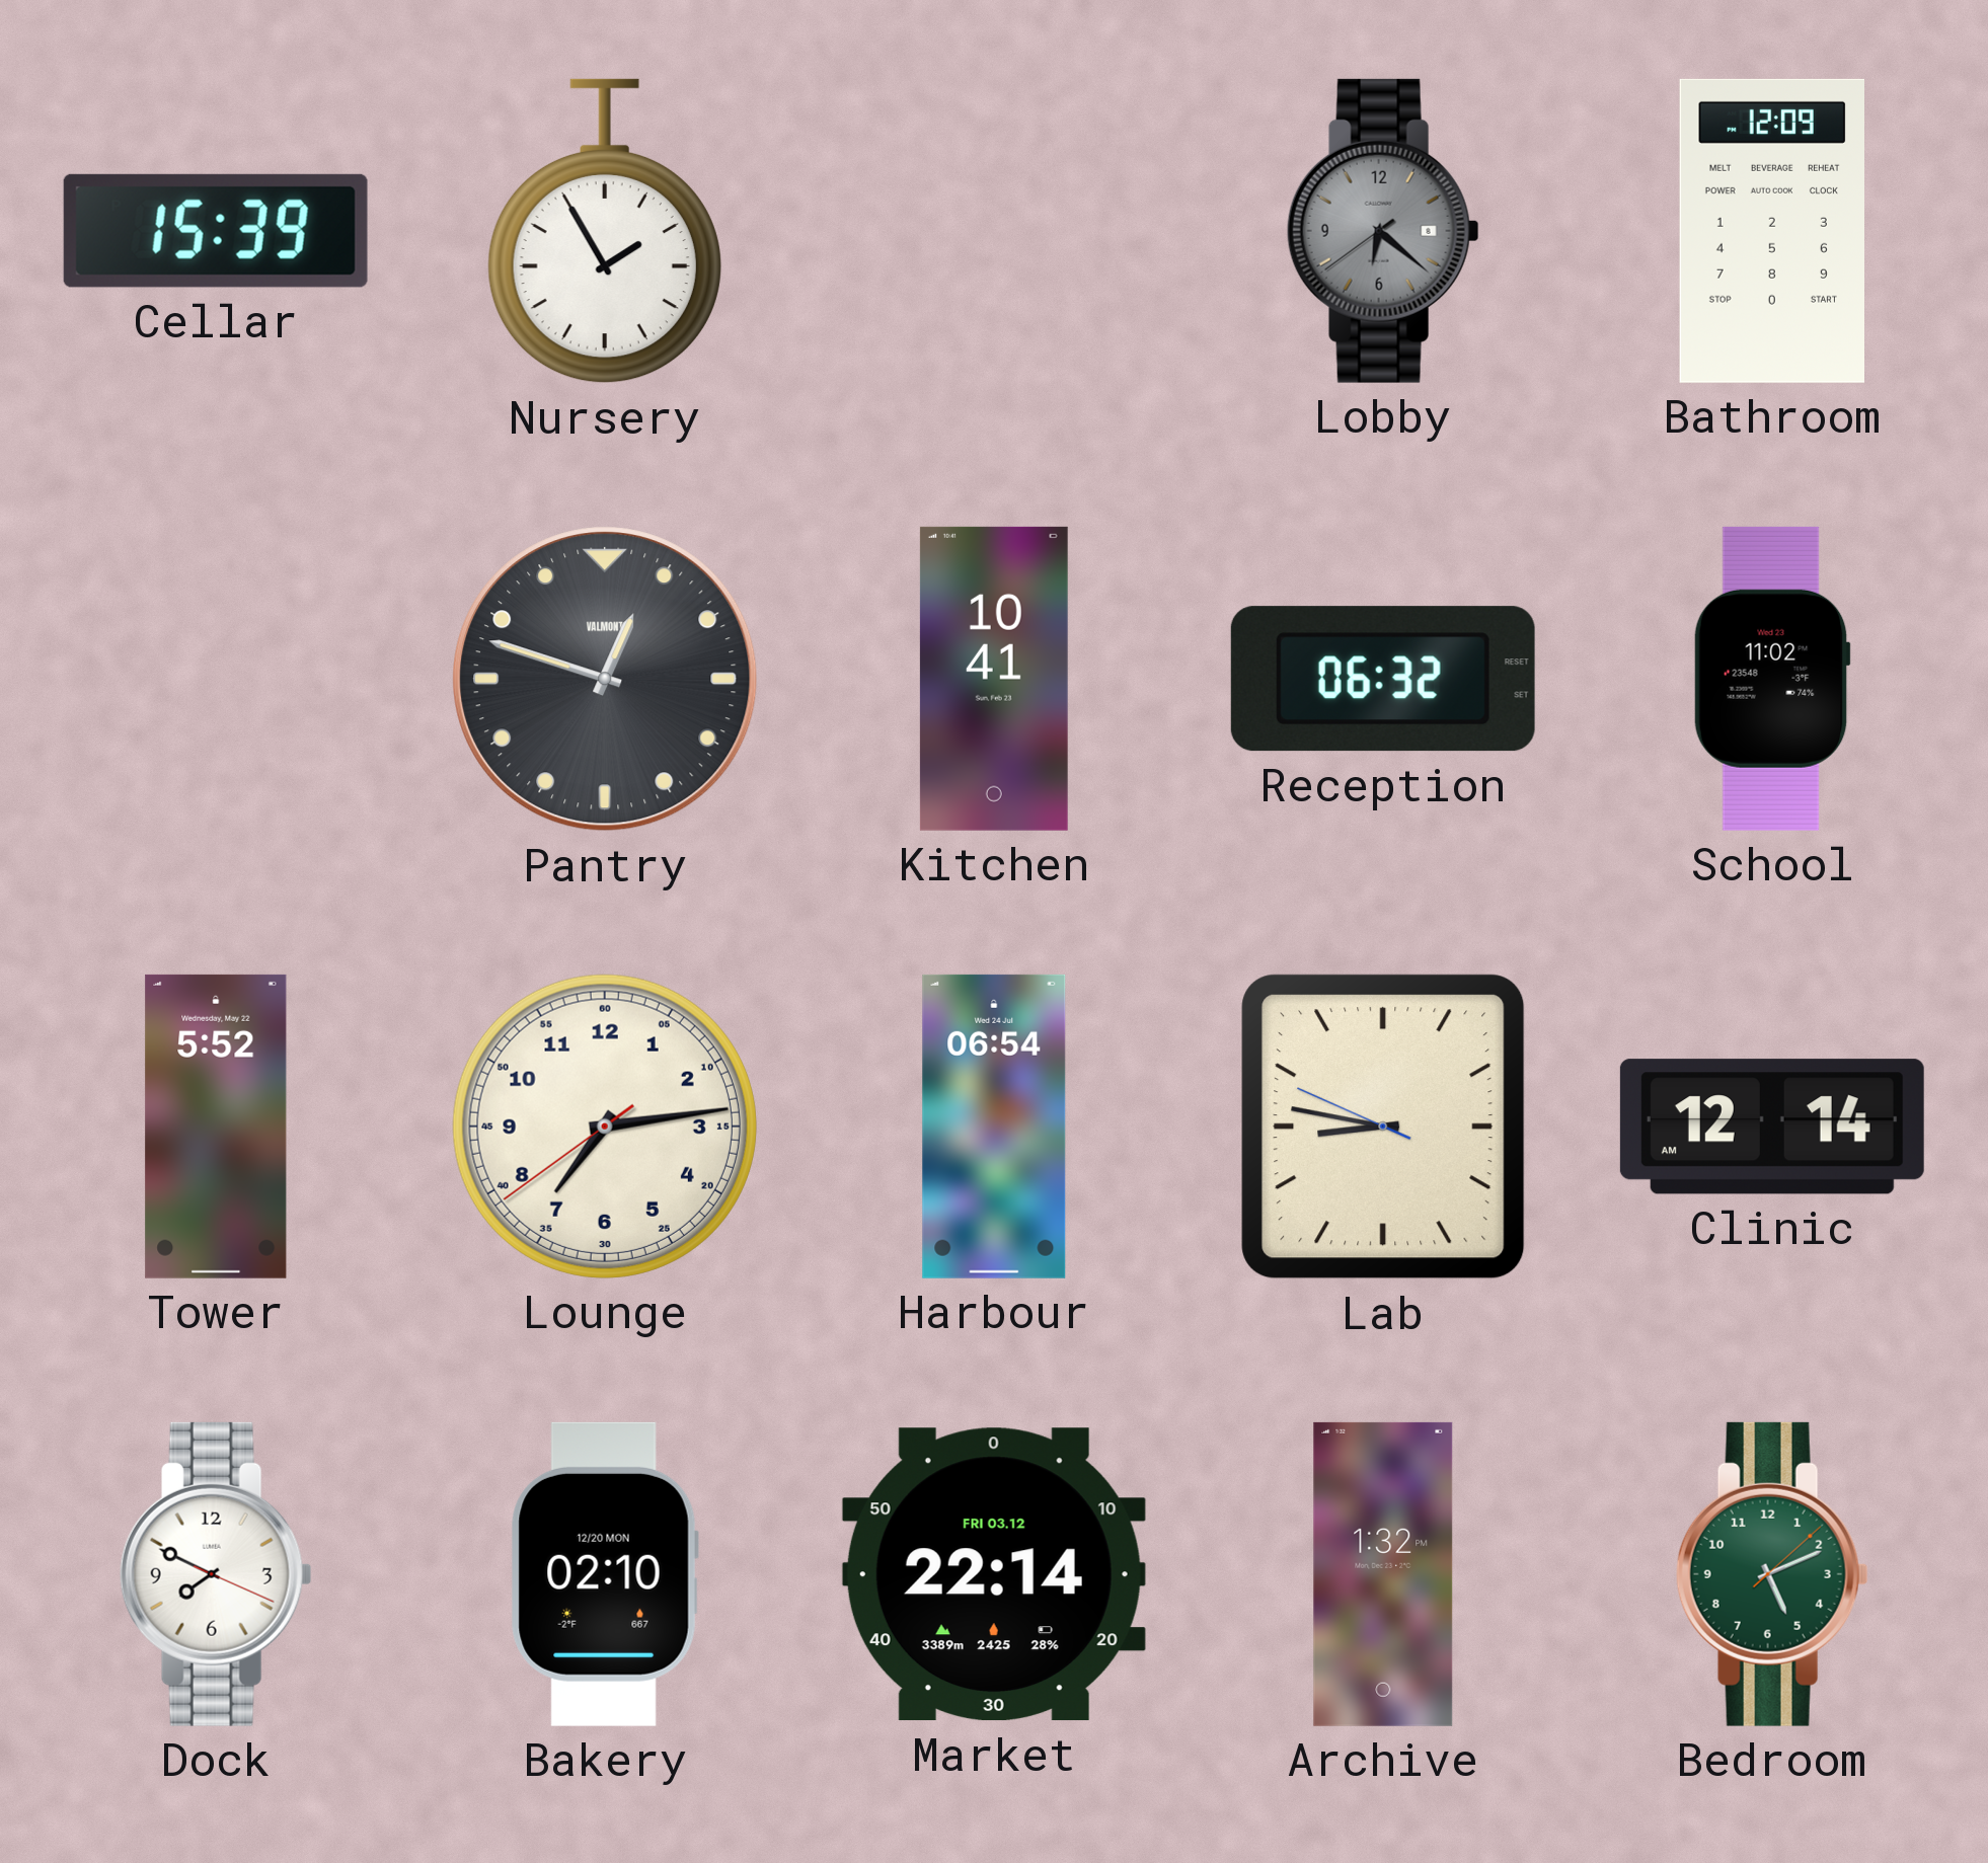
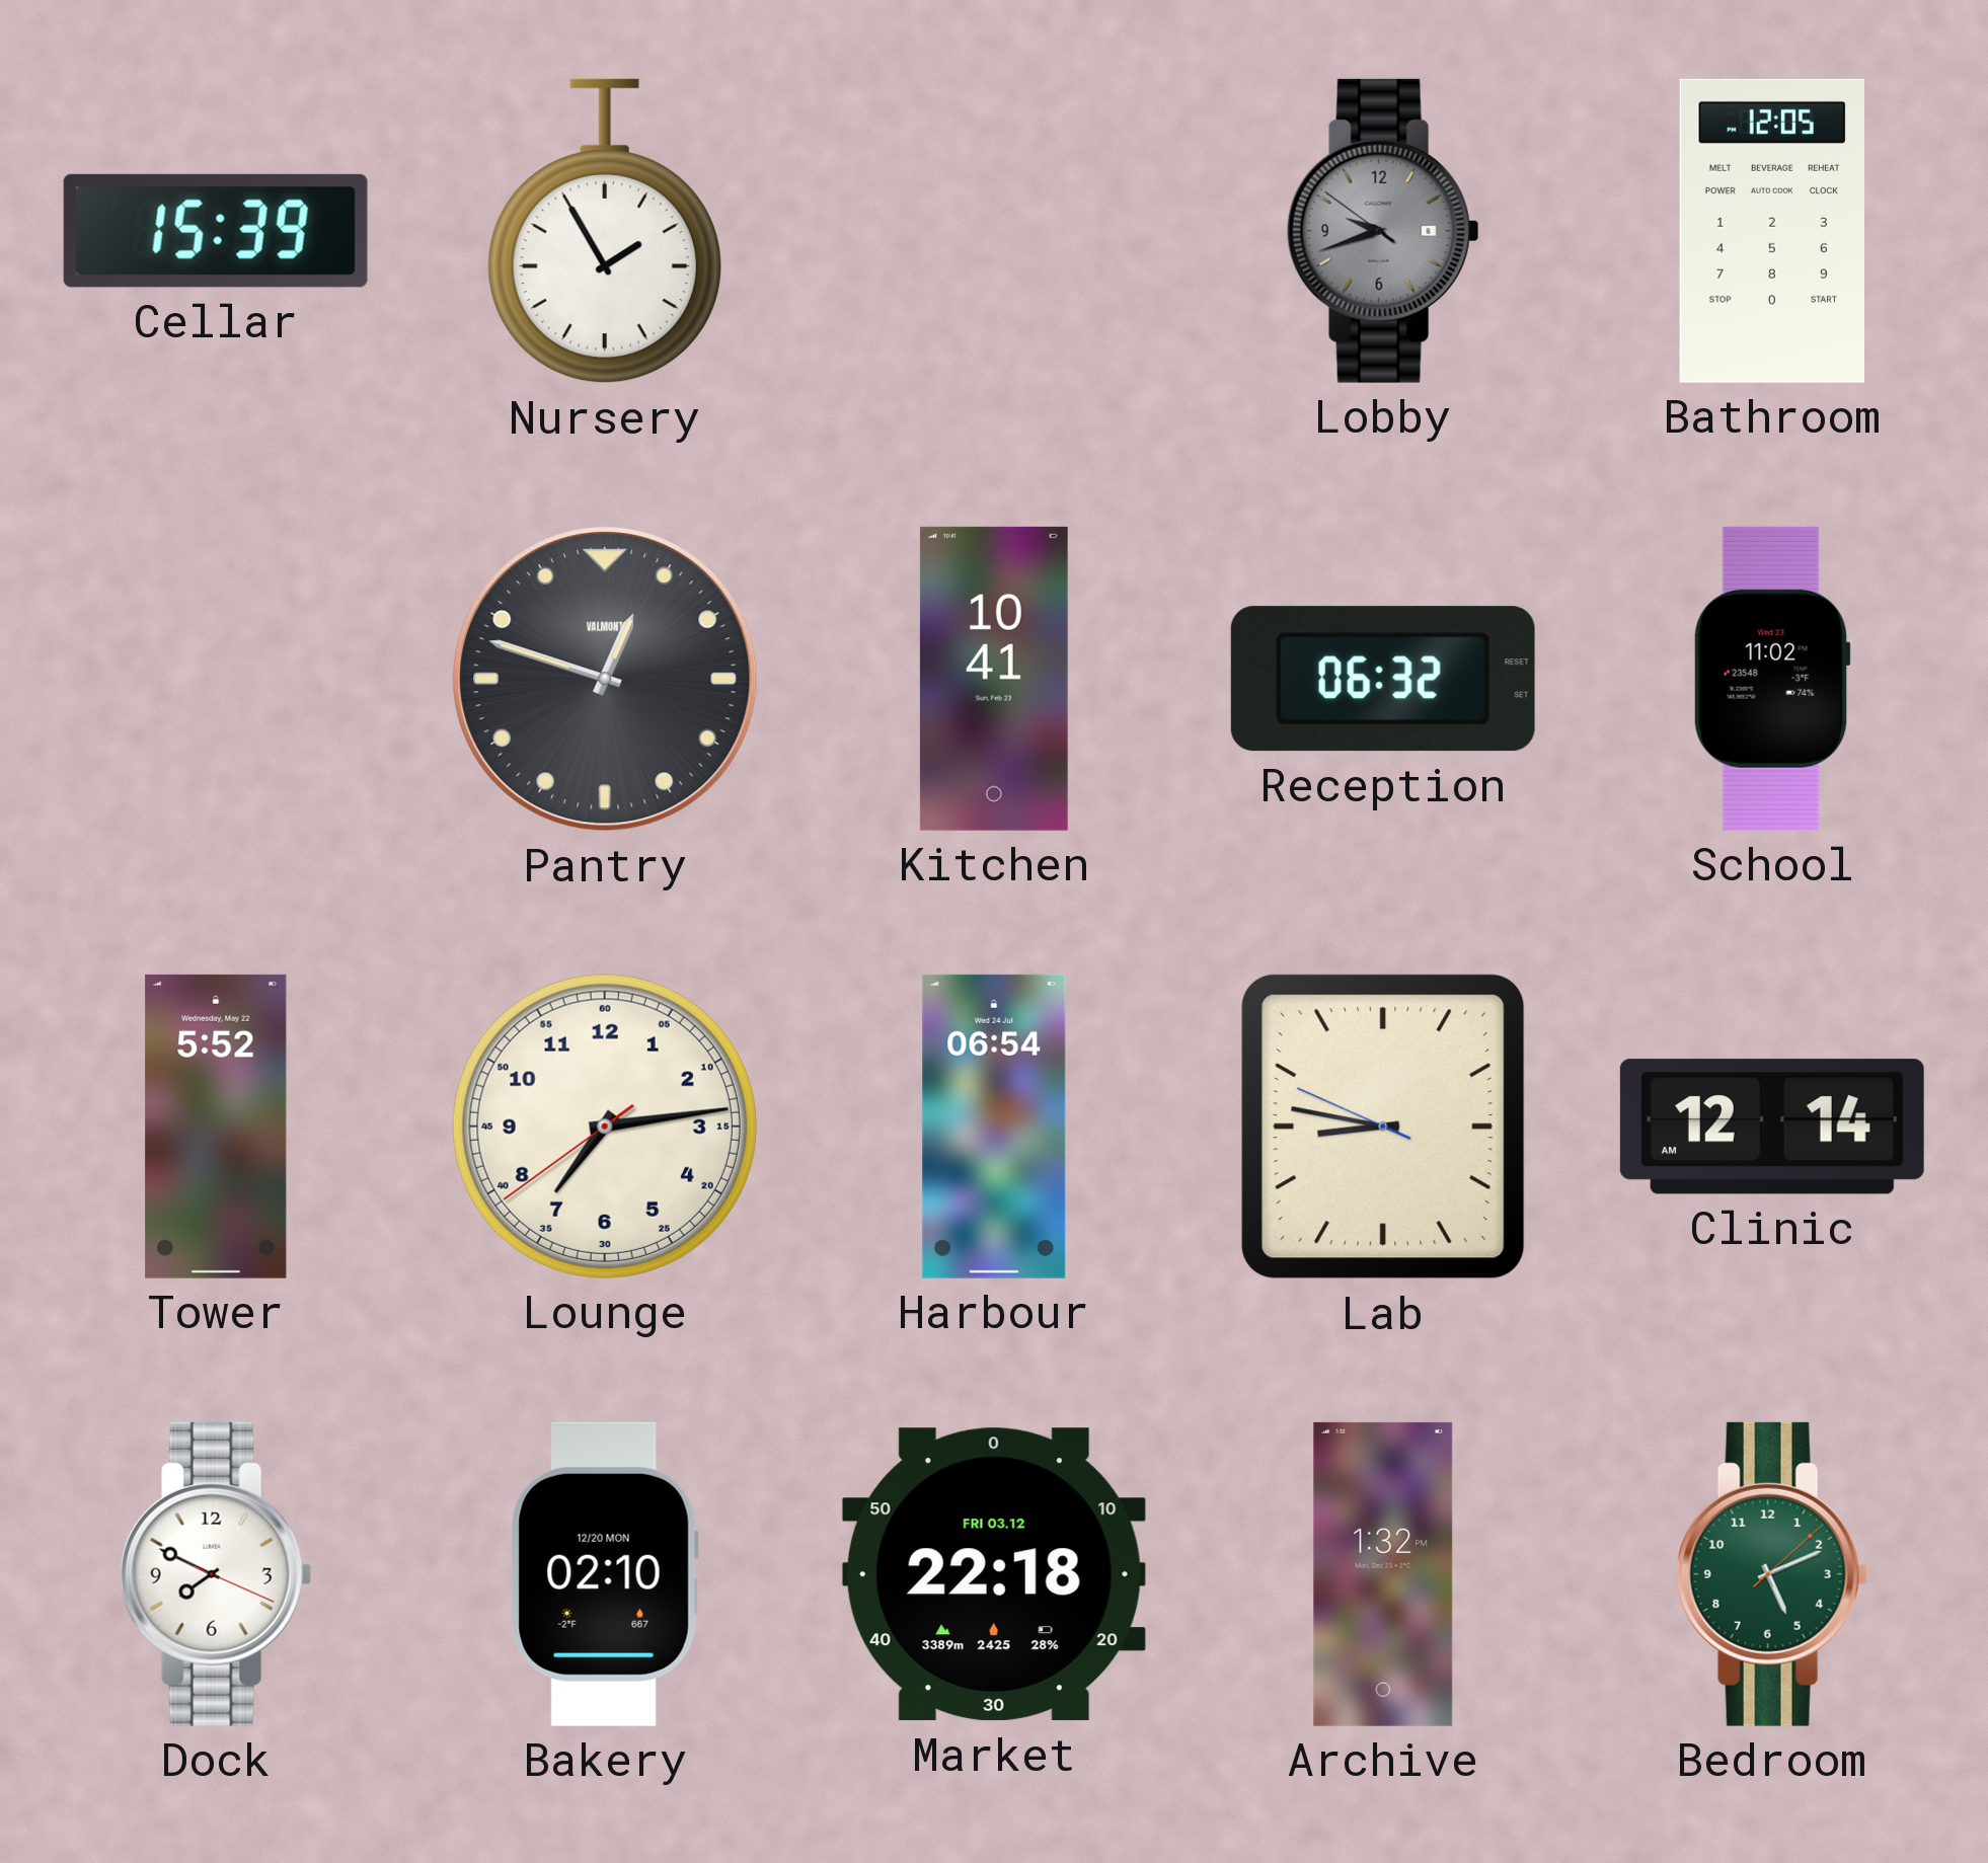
Lobby: 6:21 -> 9:41 (1383, 231)
Bathroom: 12:09 -> 12:05 (1771, 231)
Market: 22:14 -> 22:18 (994, 1574)
